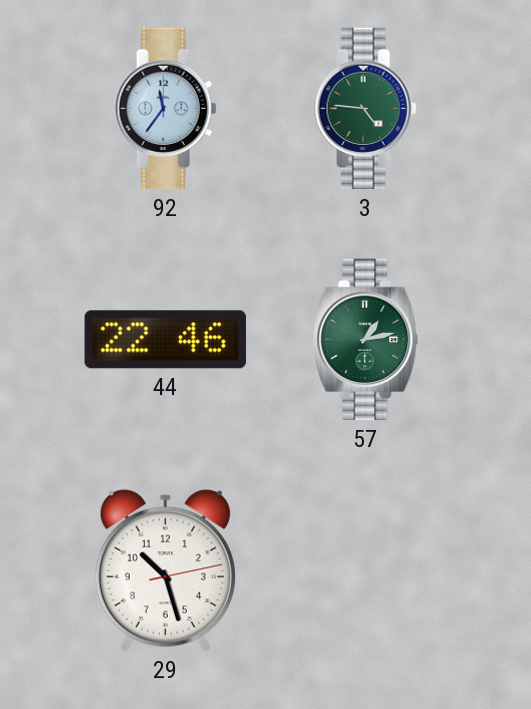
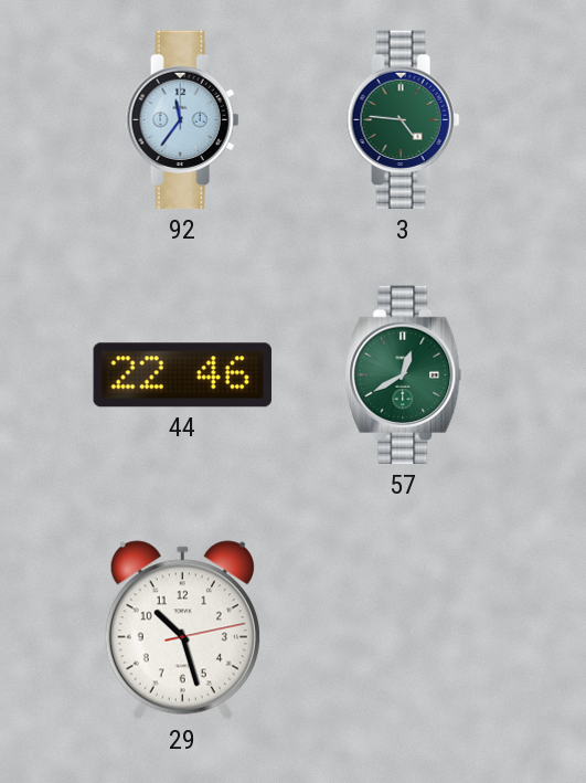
57: 1:13 -> 12:40 (404, 375)
